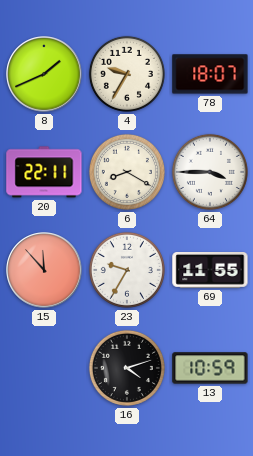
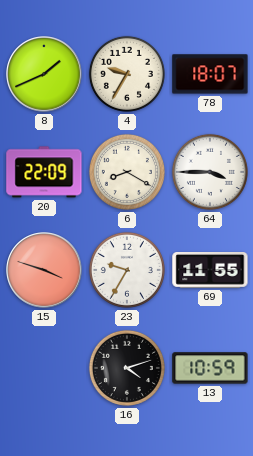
20: 22:11 -> 22:09 (44, 172)
15: 11:53 -> 3:48 (44, 270)
